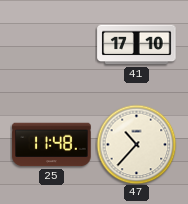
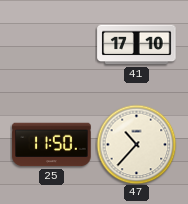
25: 11:48 -> 11:50 (52, 145)
